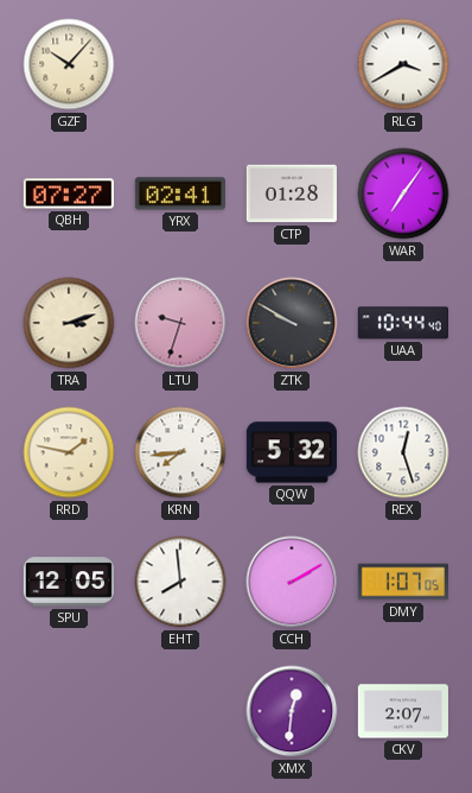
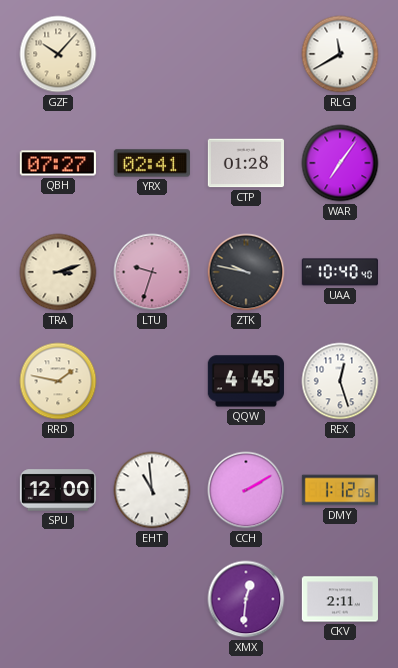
RLG: 3:40 -> 11:40 (340, 54)
ZTK: 9:50 -> 9:47 (246, 272)
UAA: 10:44 -> 10:40 (340, 272)
KRN: 7:44 -> none (180, 452)
QQW: 5:32 -> 4:45 (246, 381)
SPU: 12:05 -> 12:00 (57, 490)
EHT: 7:59 -> 10:59 (152, 490)
DMY: 1:07 -> 1:12 (339, 490)
CKV: 2:07 -> 2:11 (340, 599)
